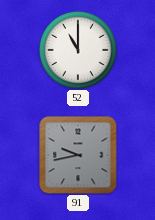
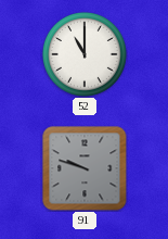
91: 9:43 -> 9:48 (85, 168)
